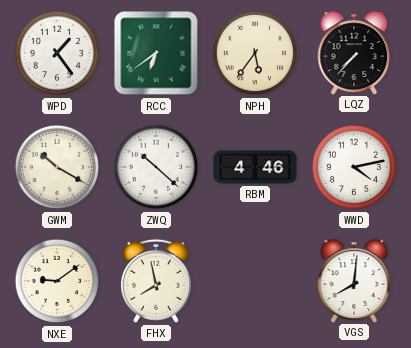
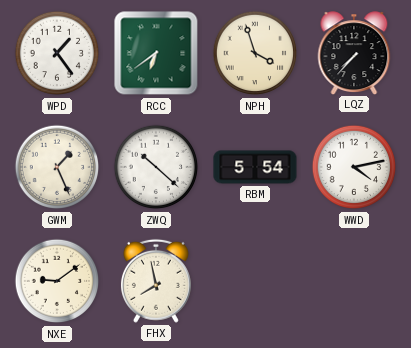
NPH: 5:36 -> 3:57 (255, 53)
GWM: 10:20 -> 1:26 (57, 167)
RBM: 4:46 -> 5:54 (255, 167)
VGS: 8:01 -> none (354, 281)
